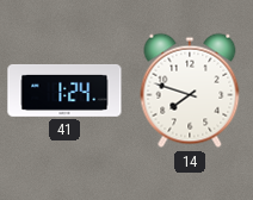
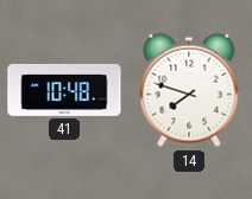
41: 1:24 -> 10:48 (64, 90)
